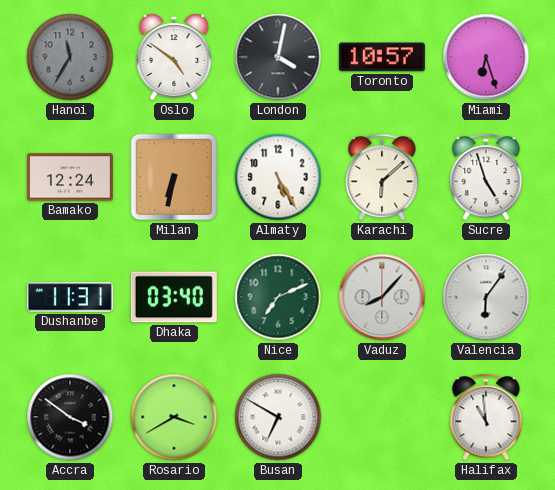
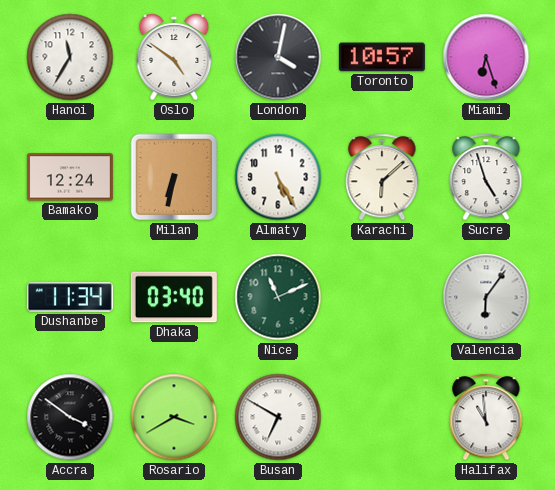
Hanoi dial: grey -> white (70, 57)
Dushanbe: 11:31 -> 11:34 (70, 297)
Nice: 7:11 -> 11:11 (278, 297)
Vaduz: 8:07 -> none (382, 297)
